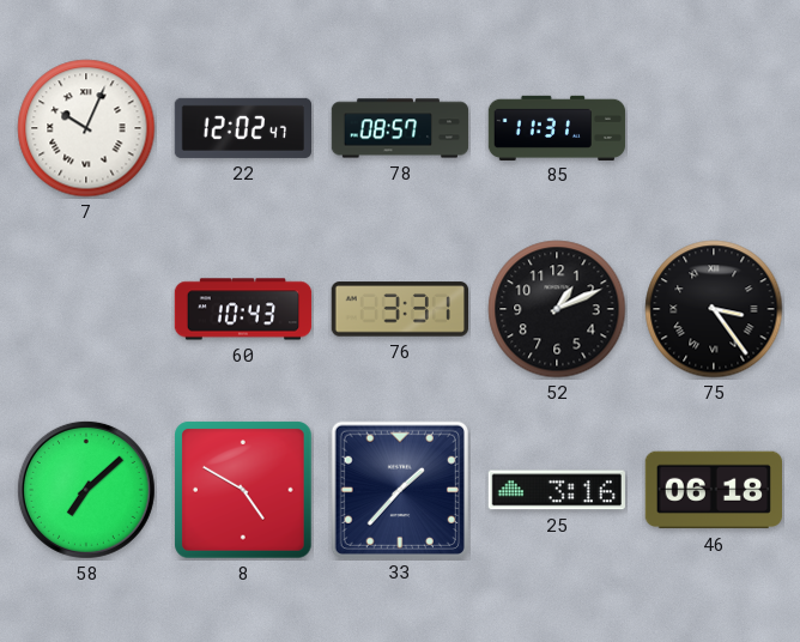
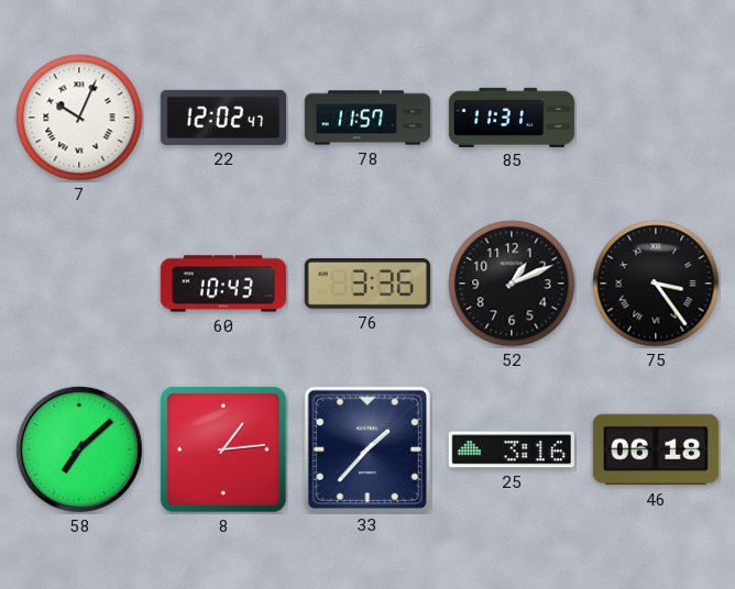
78: 08:57 -> 11:57 (367, 118)
76: 3:31 -> 3:36 (366, 284)
8: 4:50 -> 1:14 (223, 449)
